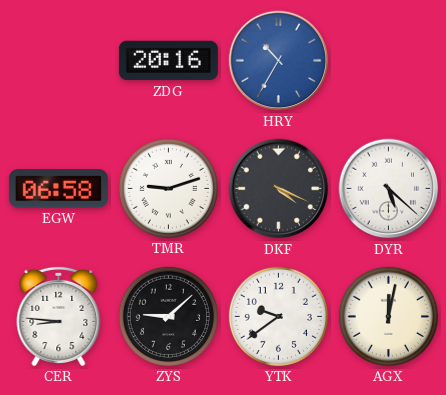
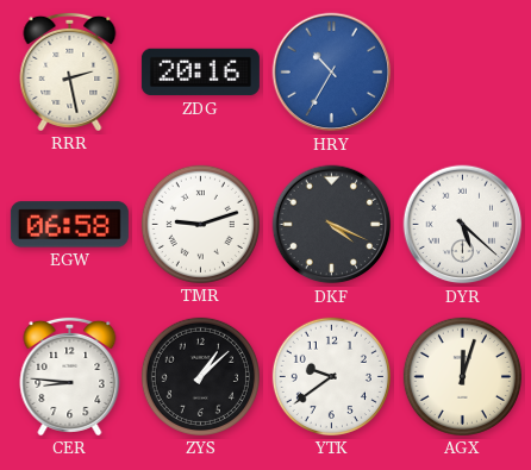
RRR: none -> 2:28 (70, 71)
ZYS: 9:08 -> 1:08 (200, 376)
AGX: 12:02 -> 12:03 (462, 376)
